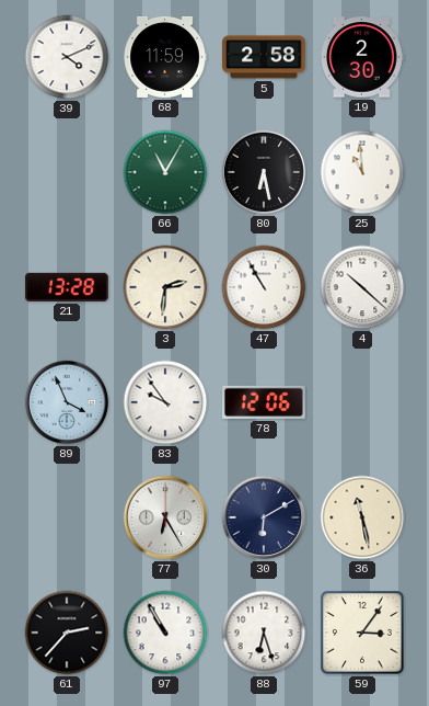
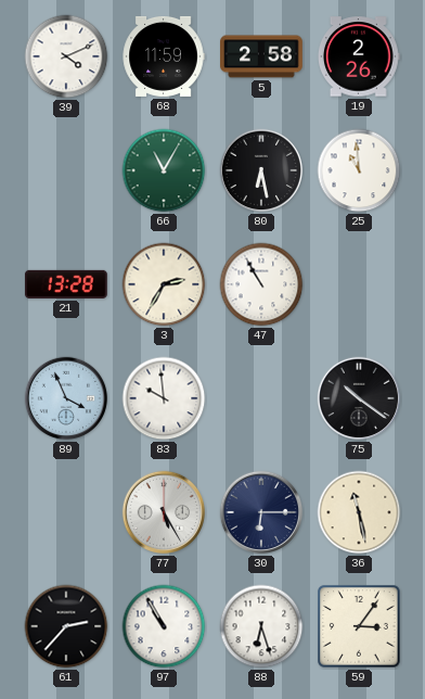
19: 2:30 -> 2:26 (359, 56)
3: 2:31 -> 2:35 (164, 284)
4: 10:22 -> none (362, 287)
83: 9:54 -> 9:59 (164, 398)
78: 12:06 -> none (265, 402)
75: none -> 10:21 (359, 398)
77: 6:25 -> 5:25 (164, 512)
30: 6:10 -> 6:15 (261, 512)
